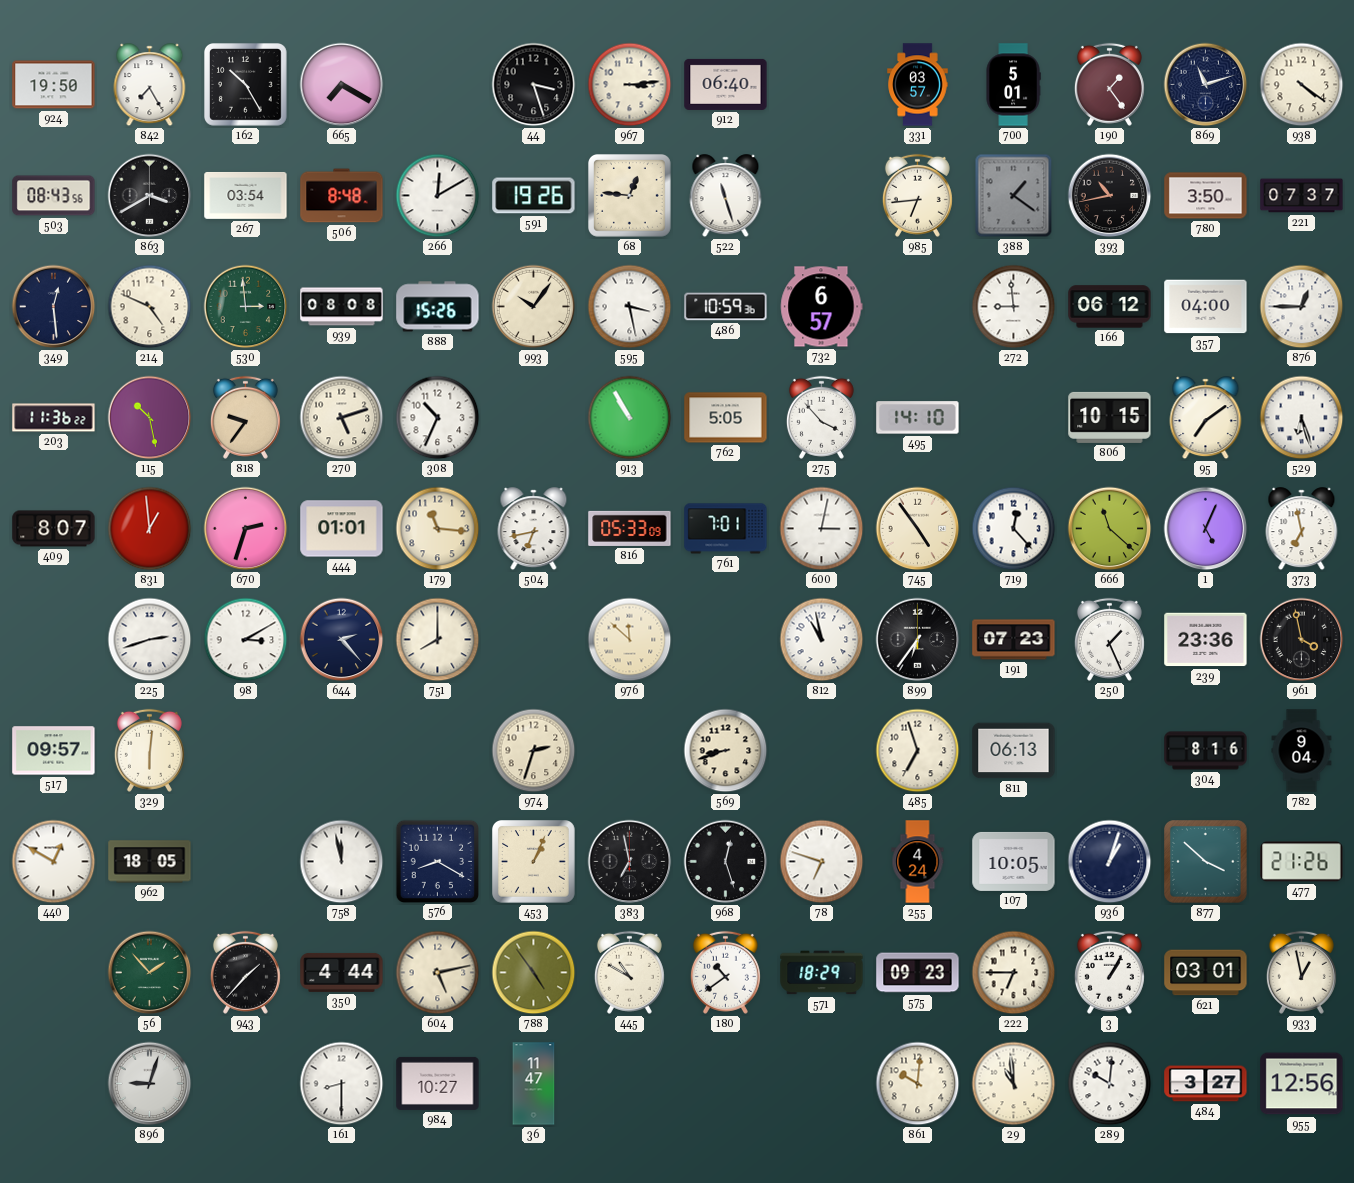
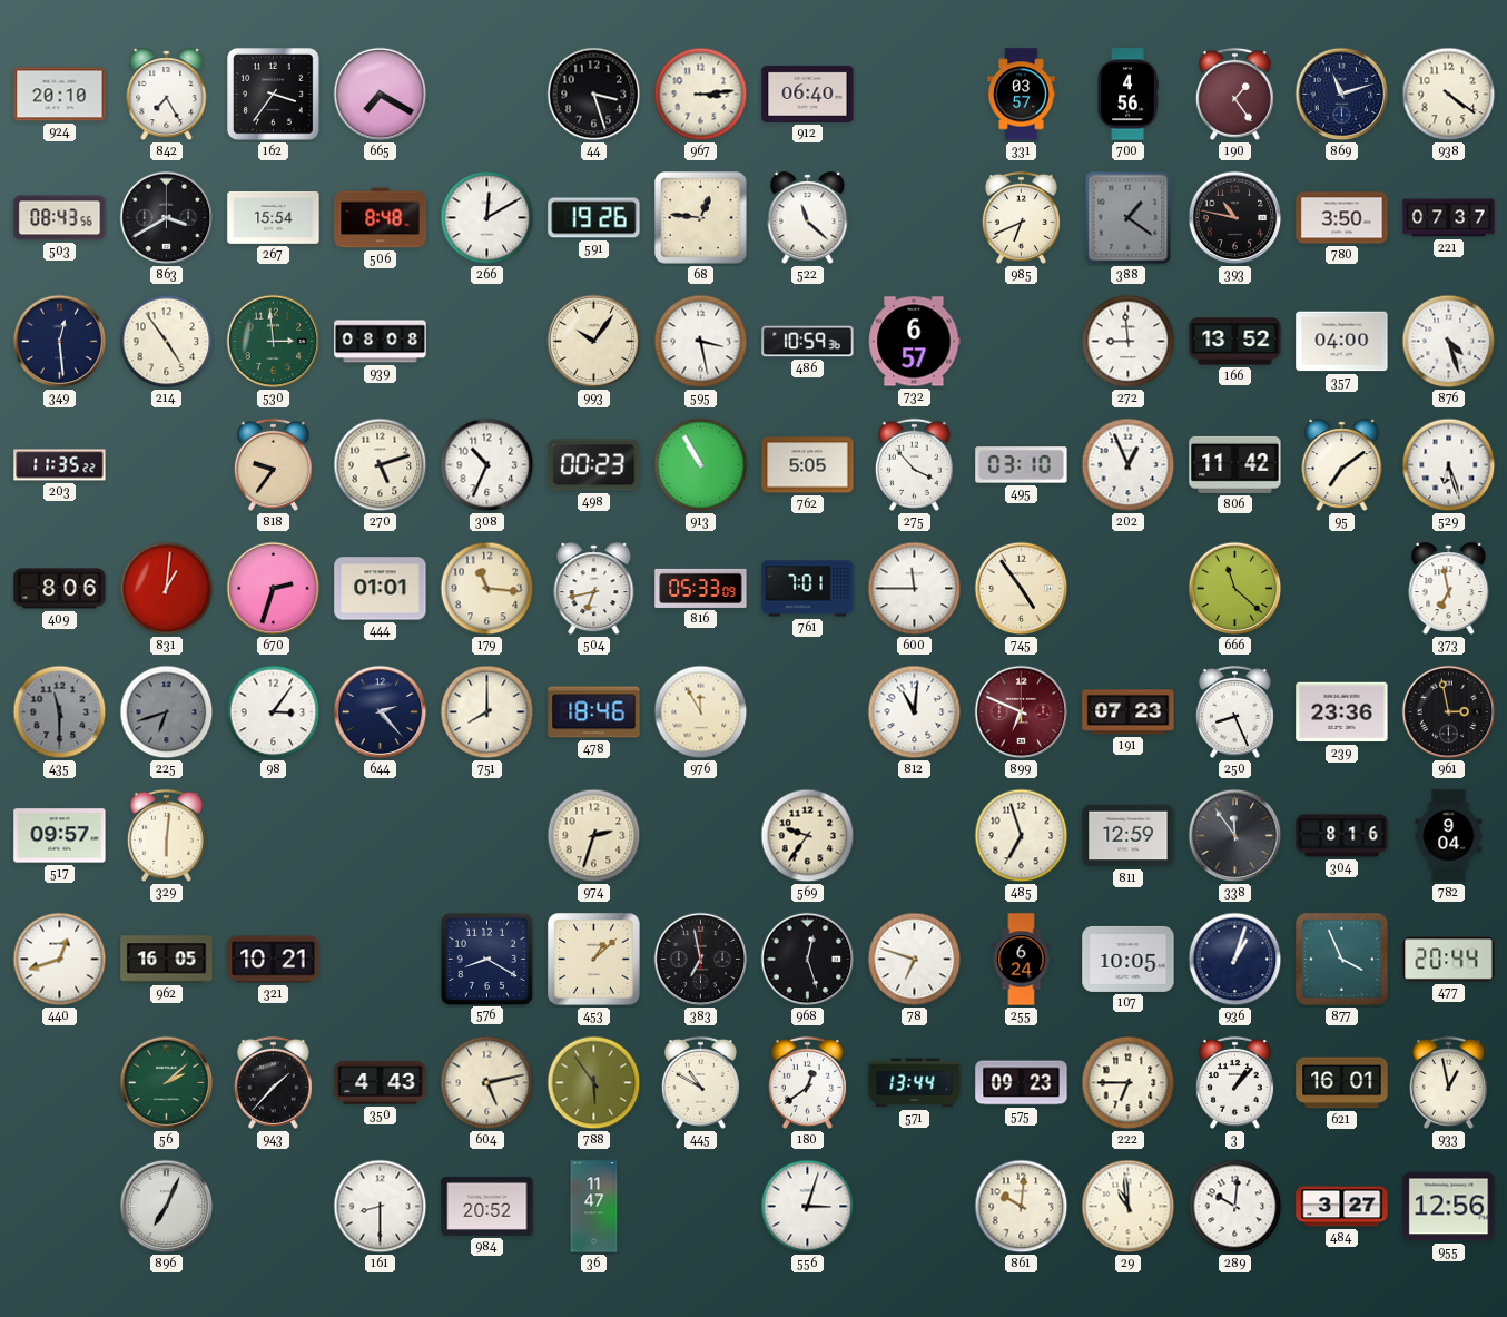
924: 19:50 -> 20:10 (60, 95)
162: 10:25 -> 3:36 (274, 95)
700: 5:01 -> 4:56 (1127, 95)
267: 03:54 -> 15:54 (274, 218)
522: 11:27 -> 11:22 (808, 218)
985: 6:44 -> 6:41 (1021, 217)
393: 10:43 -> 10:47 (1235, 218)
214: 4:49 -> 4:54 (167, 342)
888: 15:26 -> none (438, 307)
166: 06:12 -> 13:52 (1235, 342)
876: 12:45 -> 4:27 (1449, 342)
203: 11:36 -> 11:35 (60, 465)
115: 10:28 -> none (150, 418)
498: none -> 00:23 (594, 465)
495: 14:10 -> 03:10 (1022, 465)
202: none -> 12:56 (1129, 465)
806: 10:15 -> 11:42 (1235, 464)
409: 8:07 -> 8:06 (60, 589)
831: 12:59 -> 1:01 (167, 589)
600: 3:02 -> 11:45 (915, 589)
719: 12:23 -> none (1014, 529)
1: 5:04 -> none (1206, 529)
435: none -> 11:30 (60, 712)
225: 2:42 -> 6:42 (167, 712)
225 dial: white -> grey (167, 712)
98: 3:10 -> 3:06 (274, 712)
478: none -> 18:46 (594, 712)
976: 11:52 -> 11:55 (701, 712)
812: 10:58 -> 11:01 (915, 712)
899: 6:36 -> 6:49 (1022, 712)
899 dial: black -> burgundy (1022, 712)
250: 1:26 -> 8:26 (1234, 711)
961: 3:58 -> 2:58 (1449, 712)
569: 8:42 -> 9:36 (808, 836)
811: 06:13 -> 12:59 (1129, 836)
338: none -> 11:54 (1235, 836)
440: 12:50 -> 12:42 (60, 960)
962: 18:05 -> 16:05 (167, 960)
321: none -> 10:21 (274, 960)
758: 11:58 -> none (342, 862)
453: 1:04 -> 1:08 (594, 960)
255: 4:24 -> 6:24 (1022, 960)
877: 3:52 -> 3:56 (1342, 960)
477: 21:26 -> 20:44 (1449, 960)
56: 1:53 -> 2:08 (167, 1083)
350: 4:44 -> 4:43 (381, 1082)
788: 4:54 -> 5:54 (594, 1083)
180: 10:39 -> 12:39 (807, 1082)
571: 18:29 -> 13:44 (915, 1083)
3: 1:05 -> 1:07 (1234, 1082)
621: 03:01 -> 16:01 (1342, 1083)
896: 9:03 -> 7:04 (167, 1207)
984: 10:27 -> 20:52 (487, 1206)
556: none -> 3:03 (808, 1207)
